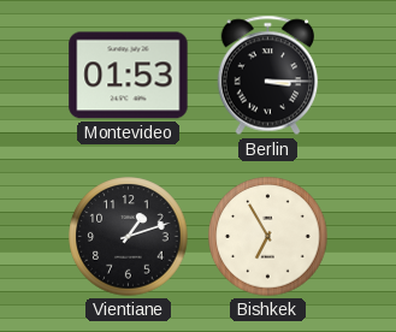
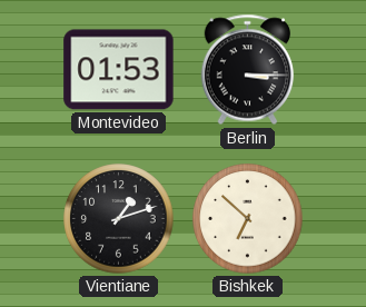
Bishkek: 6:55 -> 6:52 (248, 219)
